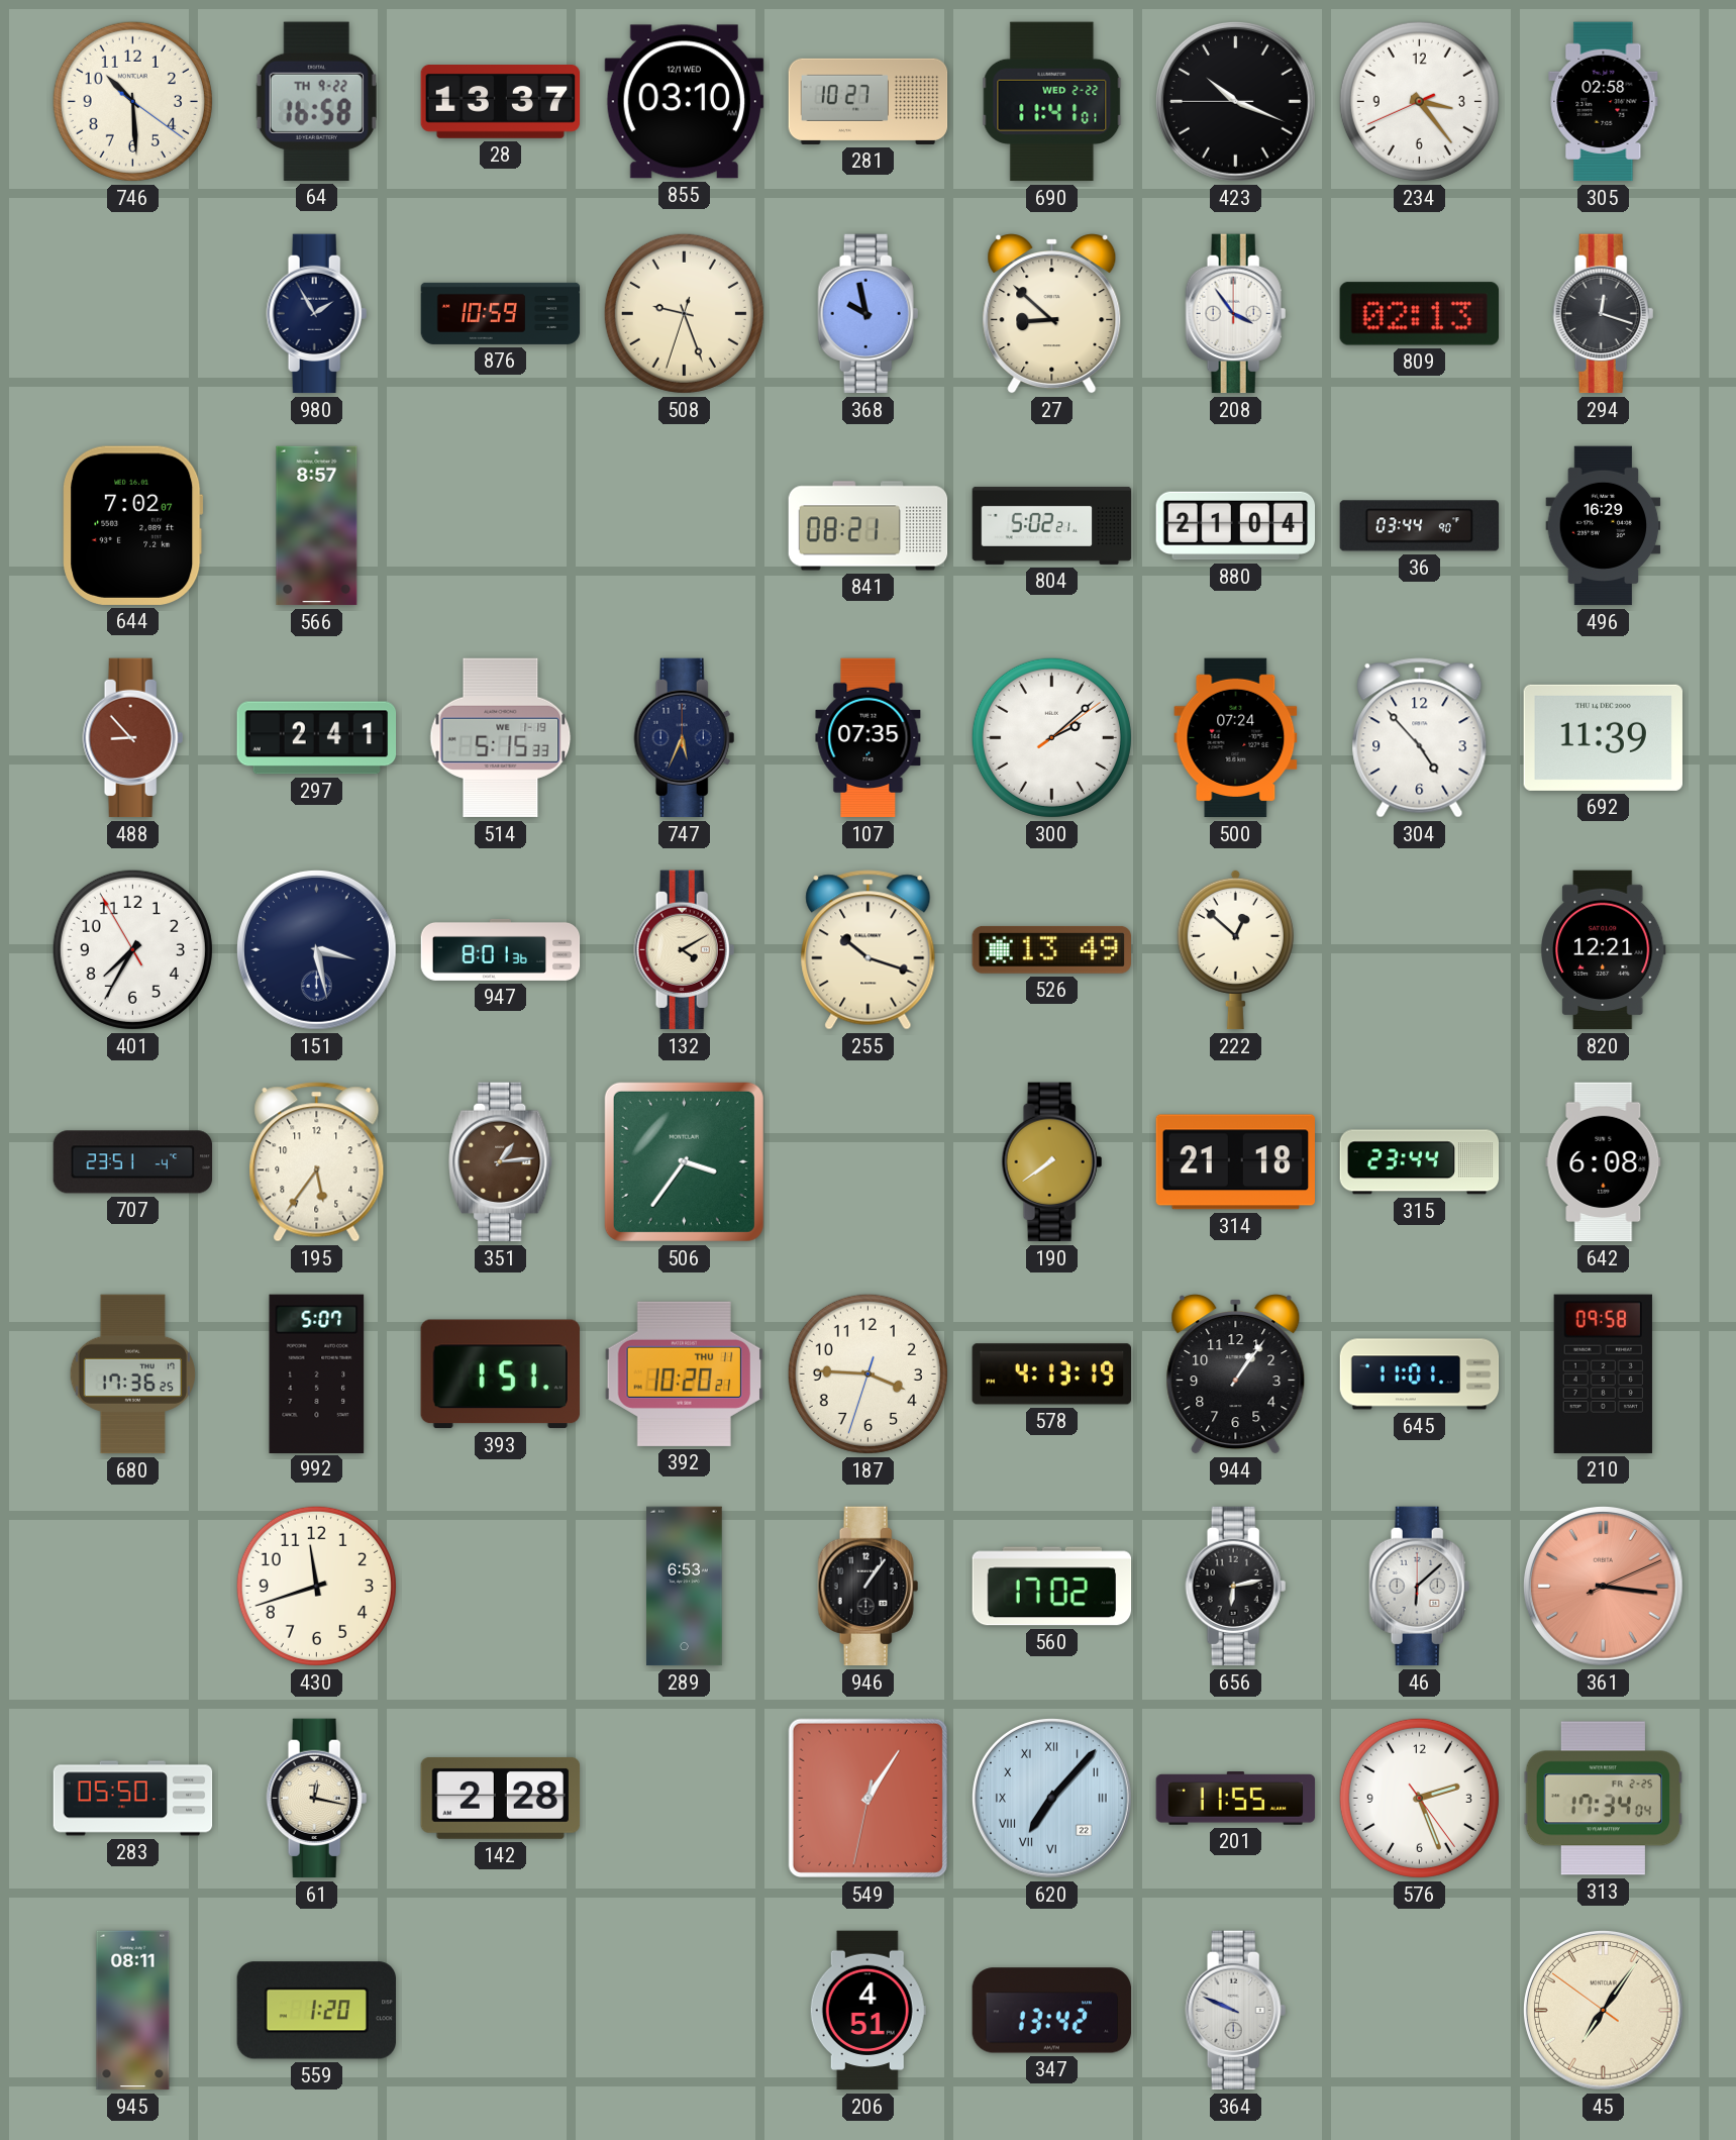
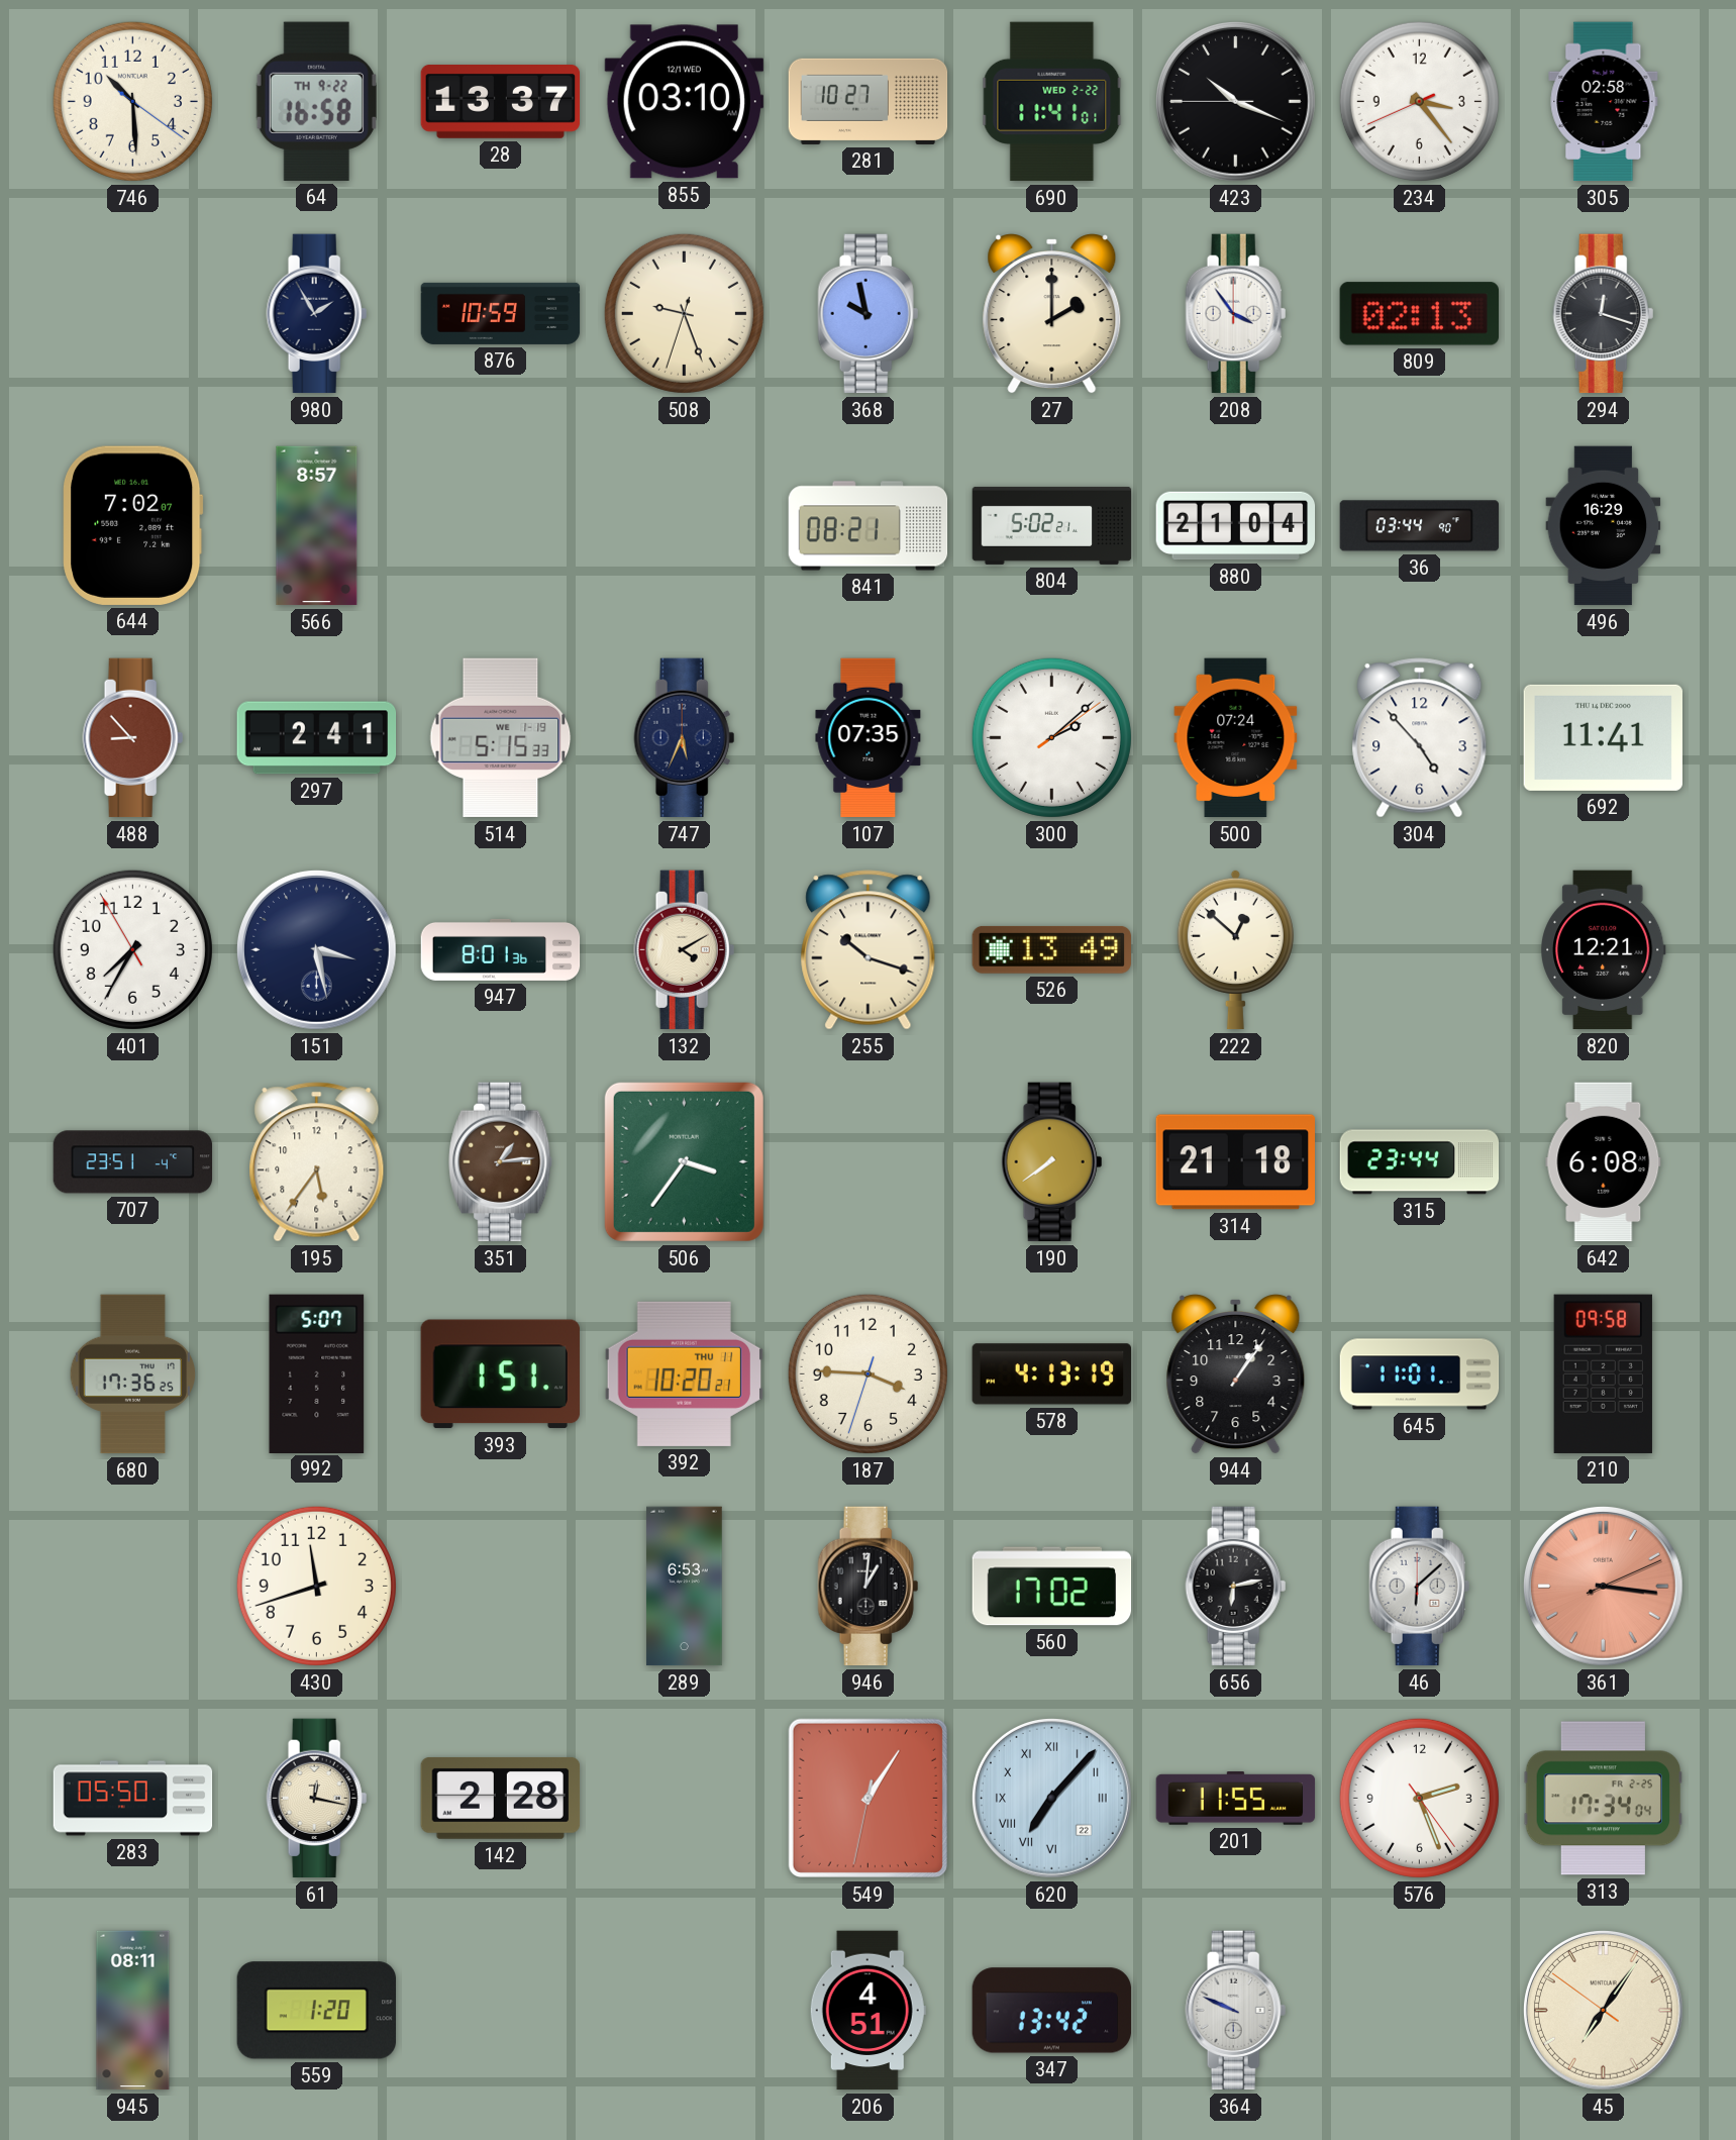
27: 8:52 -> 2:00 (1052, 314)
692: 11:39 -> 11:41 (1603, 737)
946: 1:06 -> 1:01 (869, 1587)
